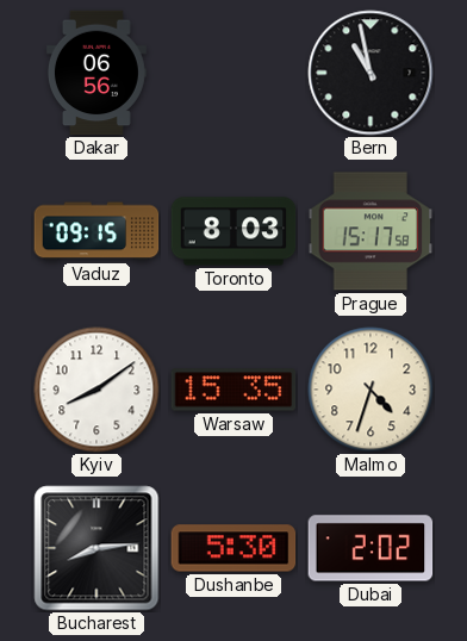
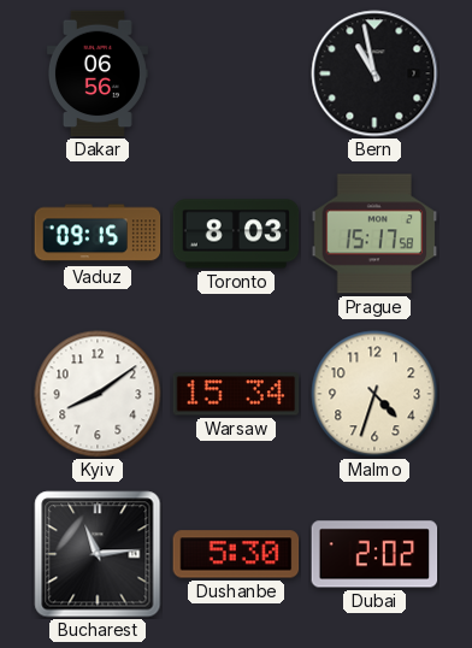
Warsaw: 15:35 -> 15:34 (236, 394)
Bucharest: 8:14 -> 11:14 (98, 554)
